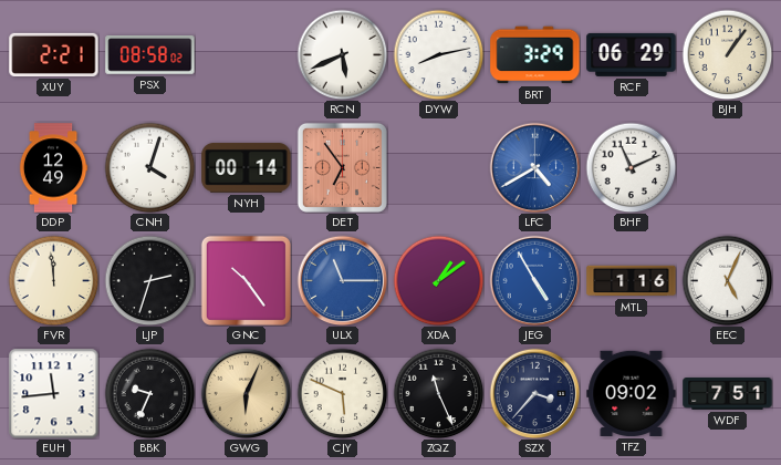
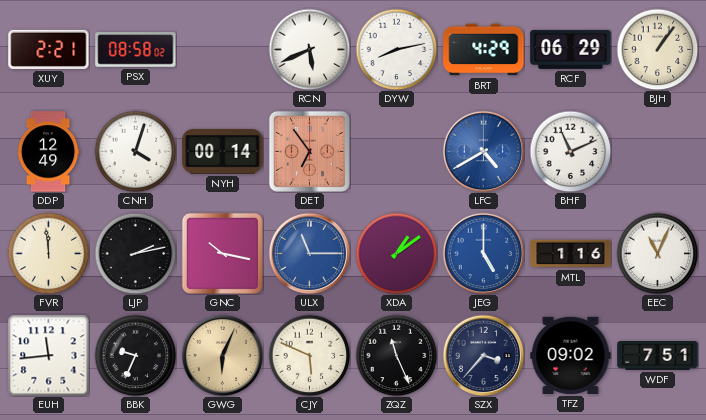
BRT: 3:29 -> 4:29 (484, 50)
LJP: 2:33 -> 2:13 (135, 253)
GNC: 10:24 -> 10:17 (222, 253)
JEG: 4:55 -> 5:00 (483, 253)
EEC: 5:04 -> 11:04 (657, 253)
